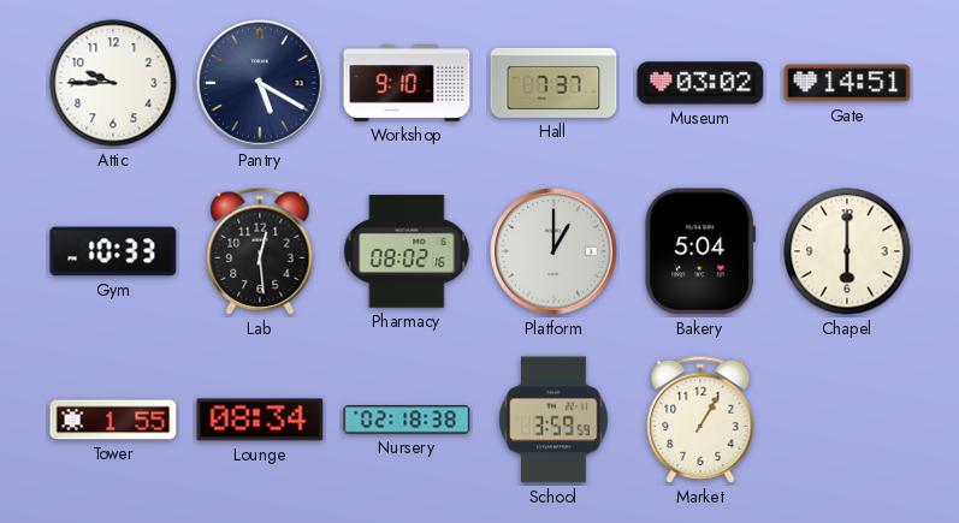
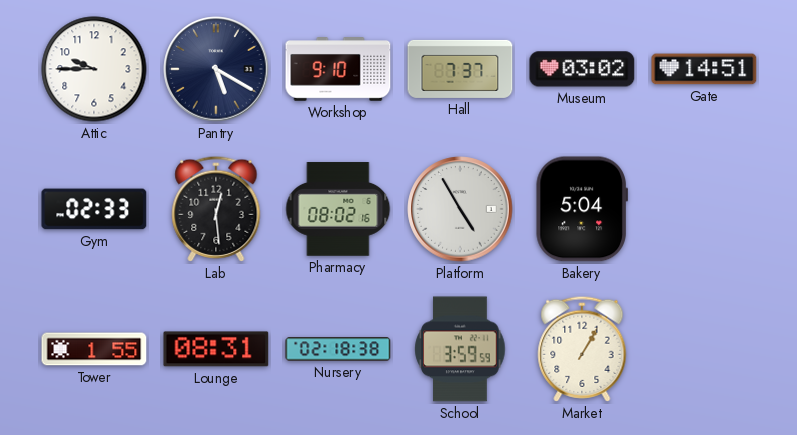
Gym: 10:33 -> 02:33 (94, 209)
Platform: 1:00 -> 4:55 (460, 209)
Chapel: 6:00 -> none (847, 251)
Lounge: 08:34 -> 08:31 (216, 349)
